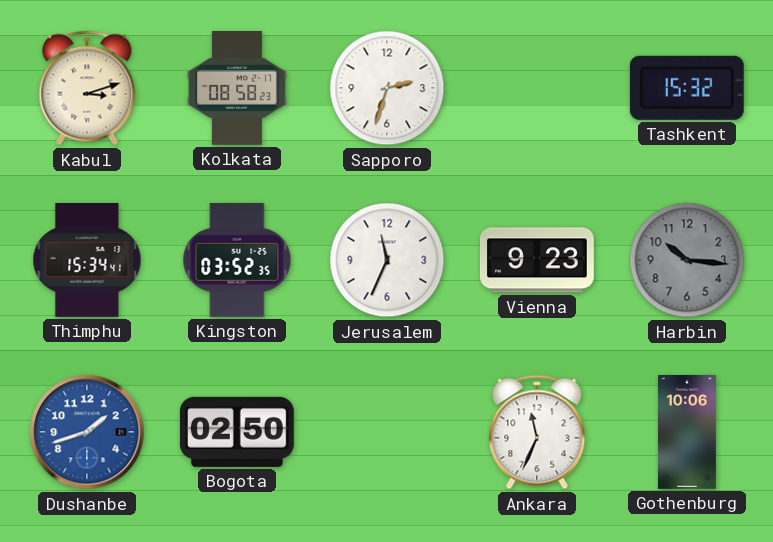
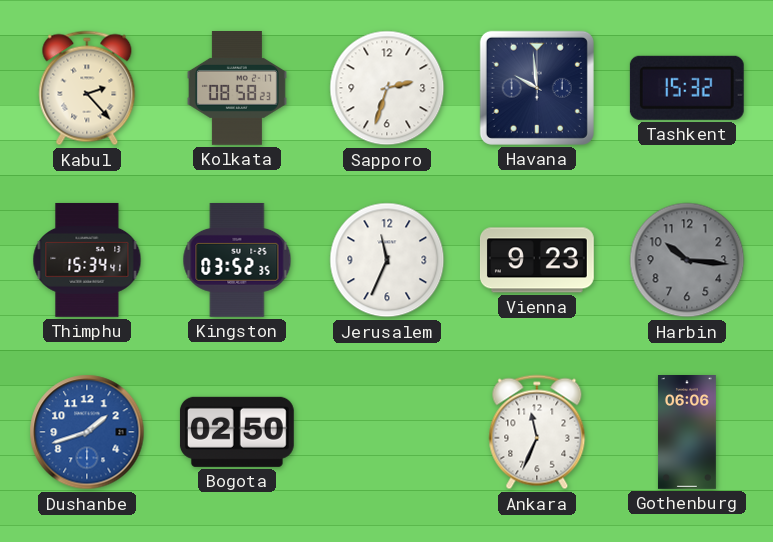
Kabul: 3:12 -> 2:23 (87, 88)
Havana: none -> 9:59 (537, 88)
Gothenburg: 10:06 -> 06:06 (687, 433)
